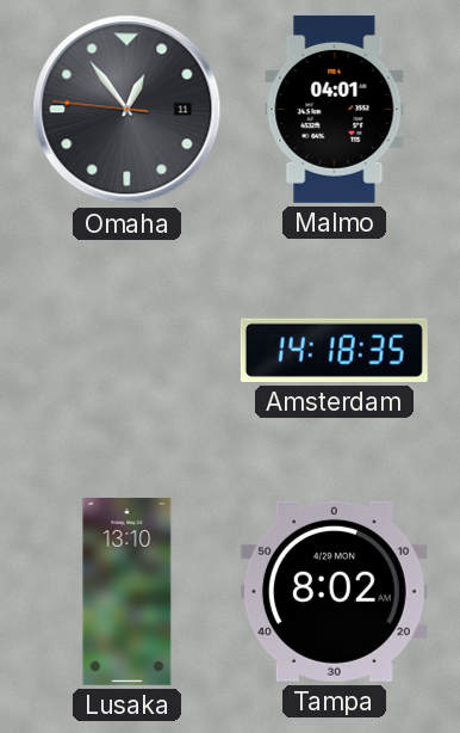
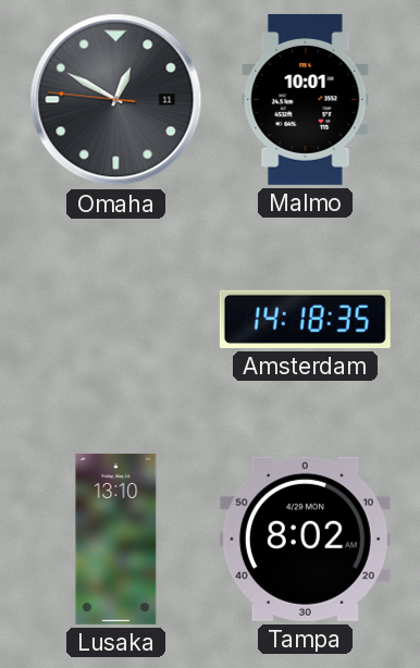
Omaha: 12:53 -> 12:49 (116, 100)
Malmo: 04:01 -> 10:01 (306, 99)
